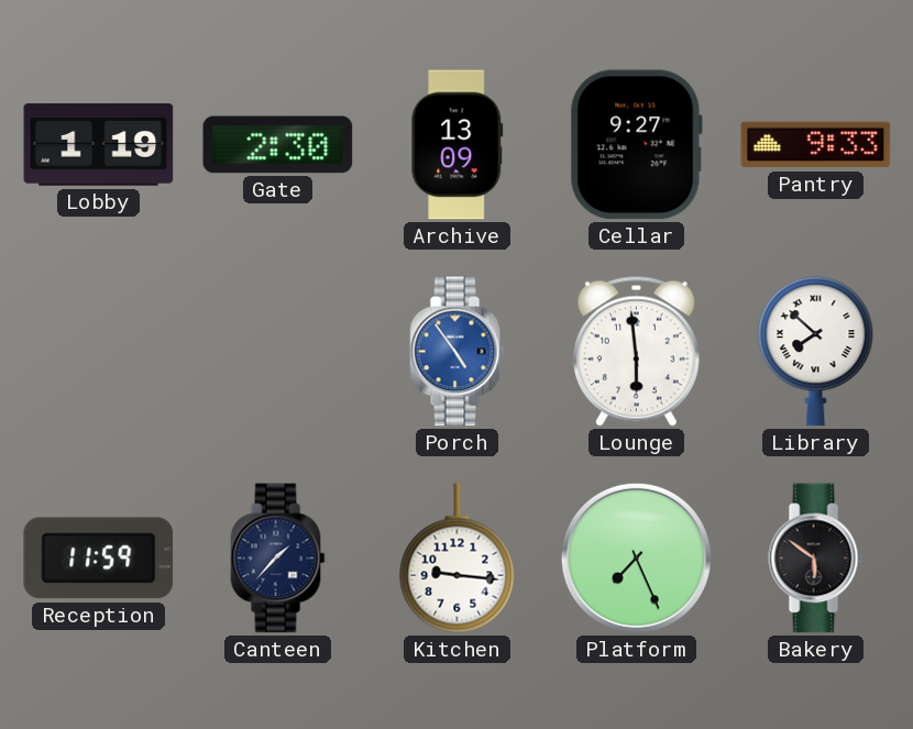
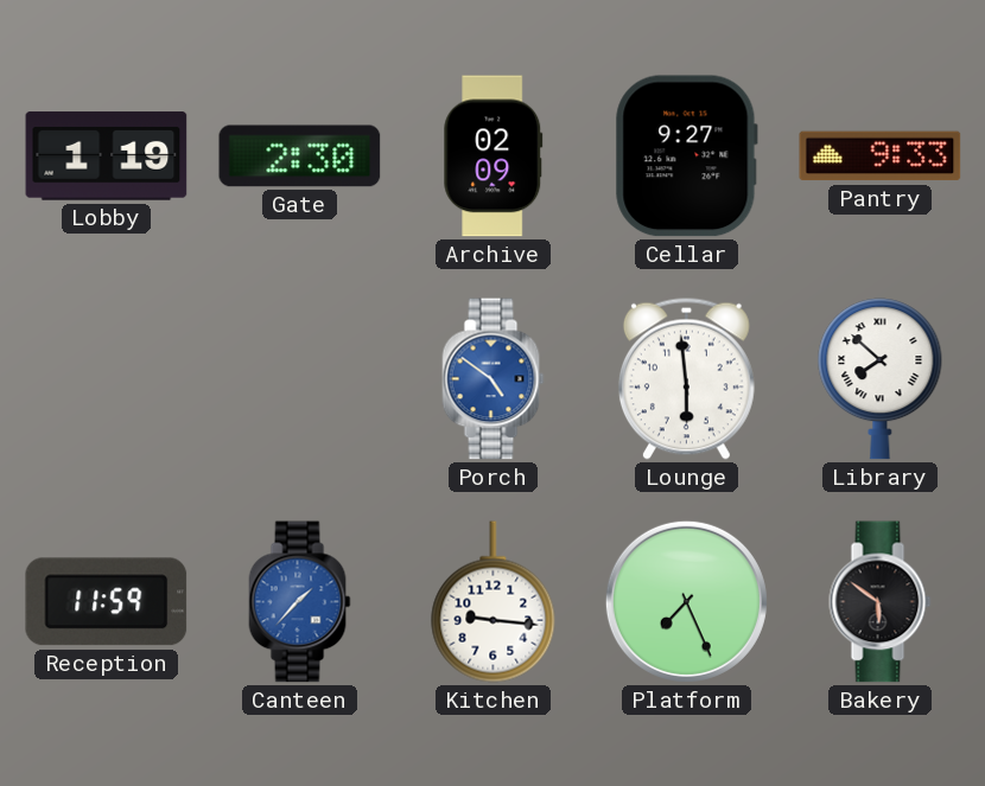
Archive: 13:09 -> 02:09 (494, 156)
Porch: 4:54 -> 4:51 (494, 379)
Canteen dial: navy -> blue (300, 602)
